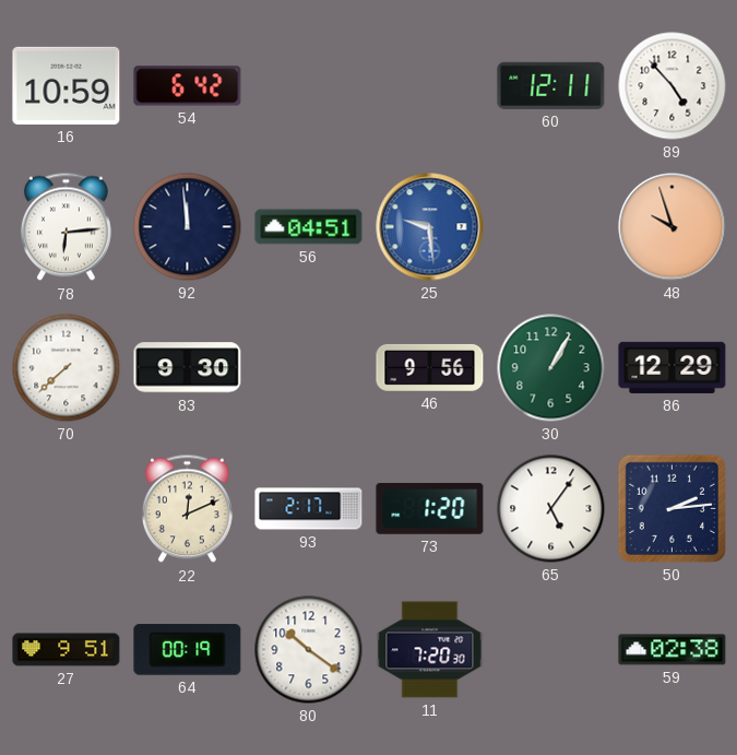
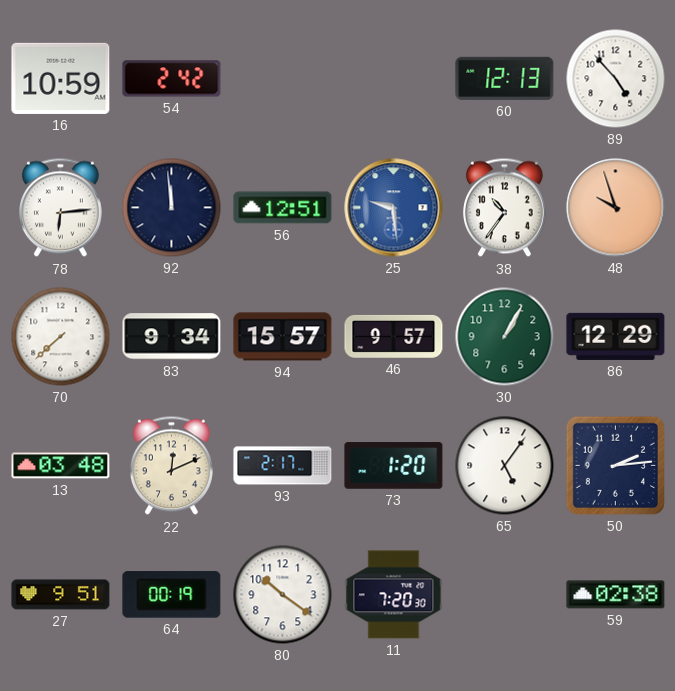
54: 6:42 -> 2:42 (172, 79)
60: 12:11 -> 12:13 (505, 78)
56: 04:51 -> 12:51 (283, 208)
38: none -> 10:36 (504, 208)
83: 9:30 -> 9:34 (172, 337)
94: none -> 15:57 (283, 337)
46: 9:56 -> 9:57 (394, 336)
13: none -> 03:48 (61, 466)
